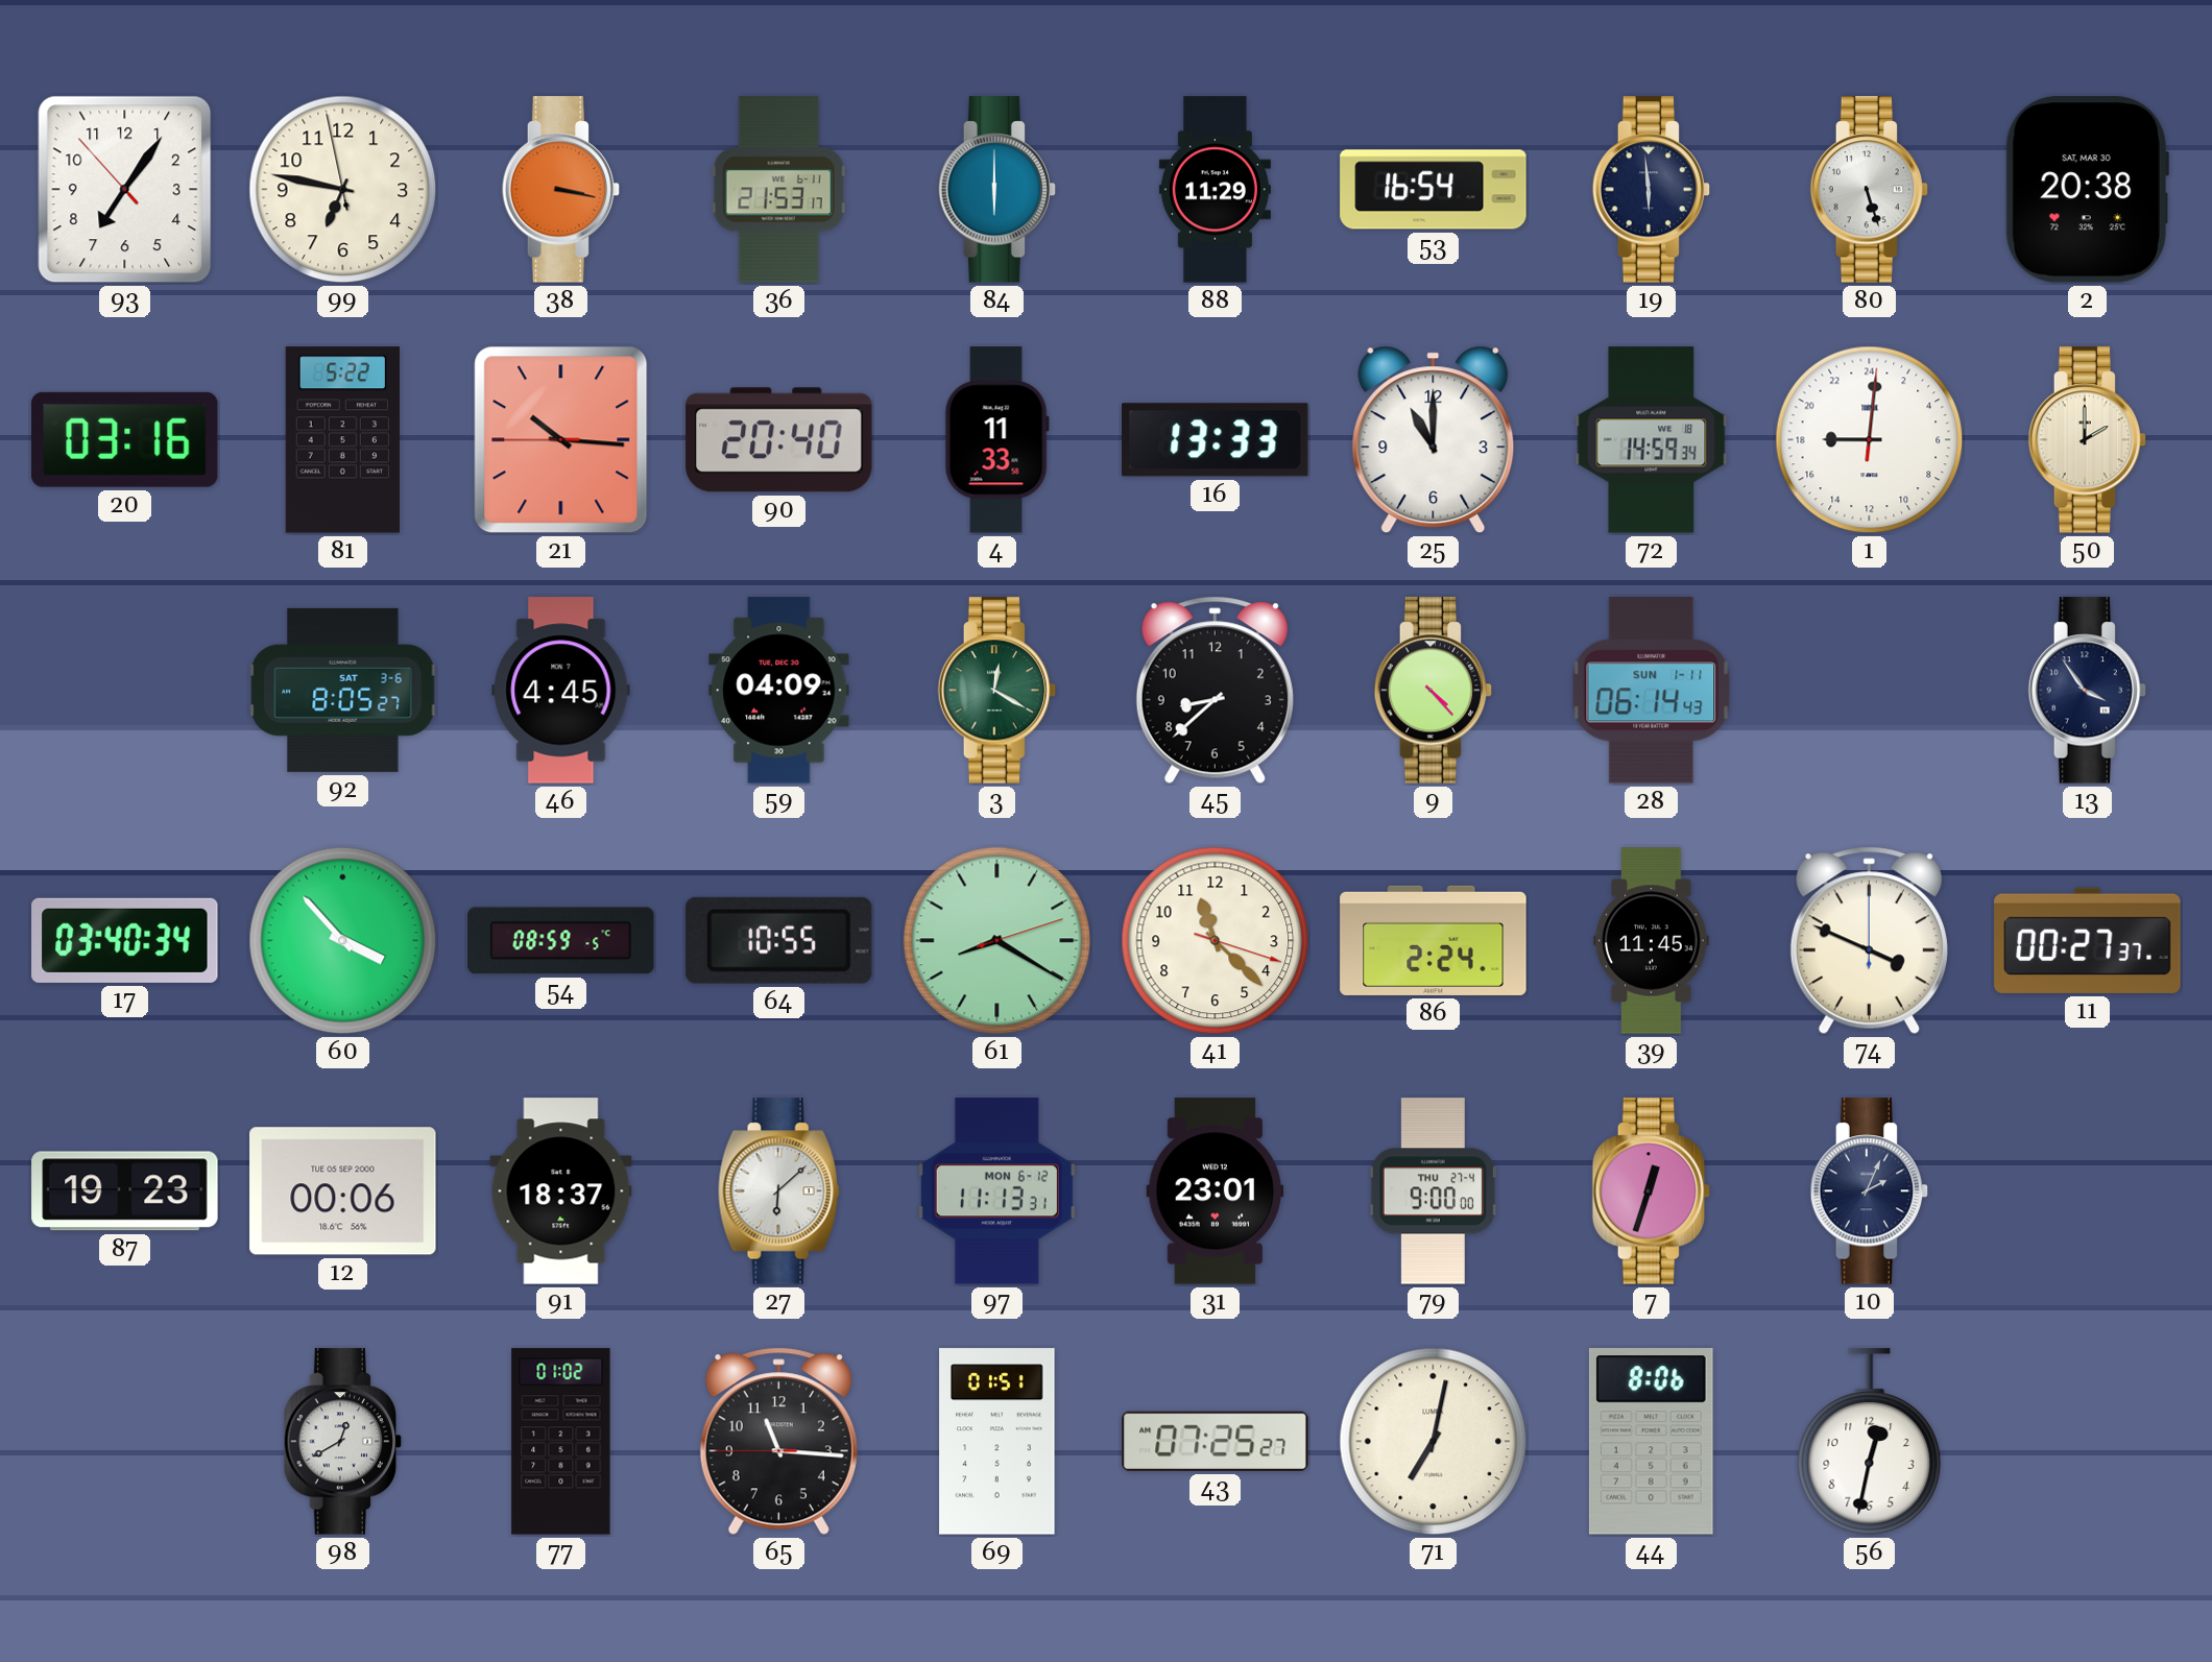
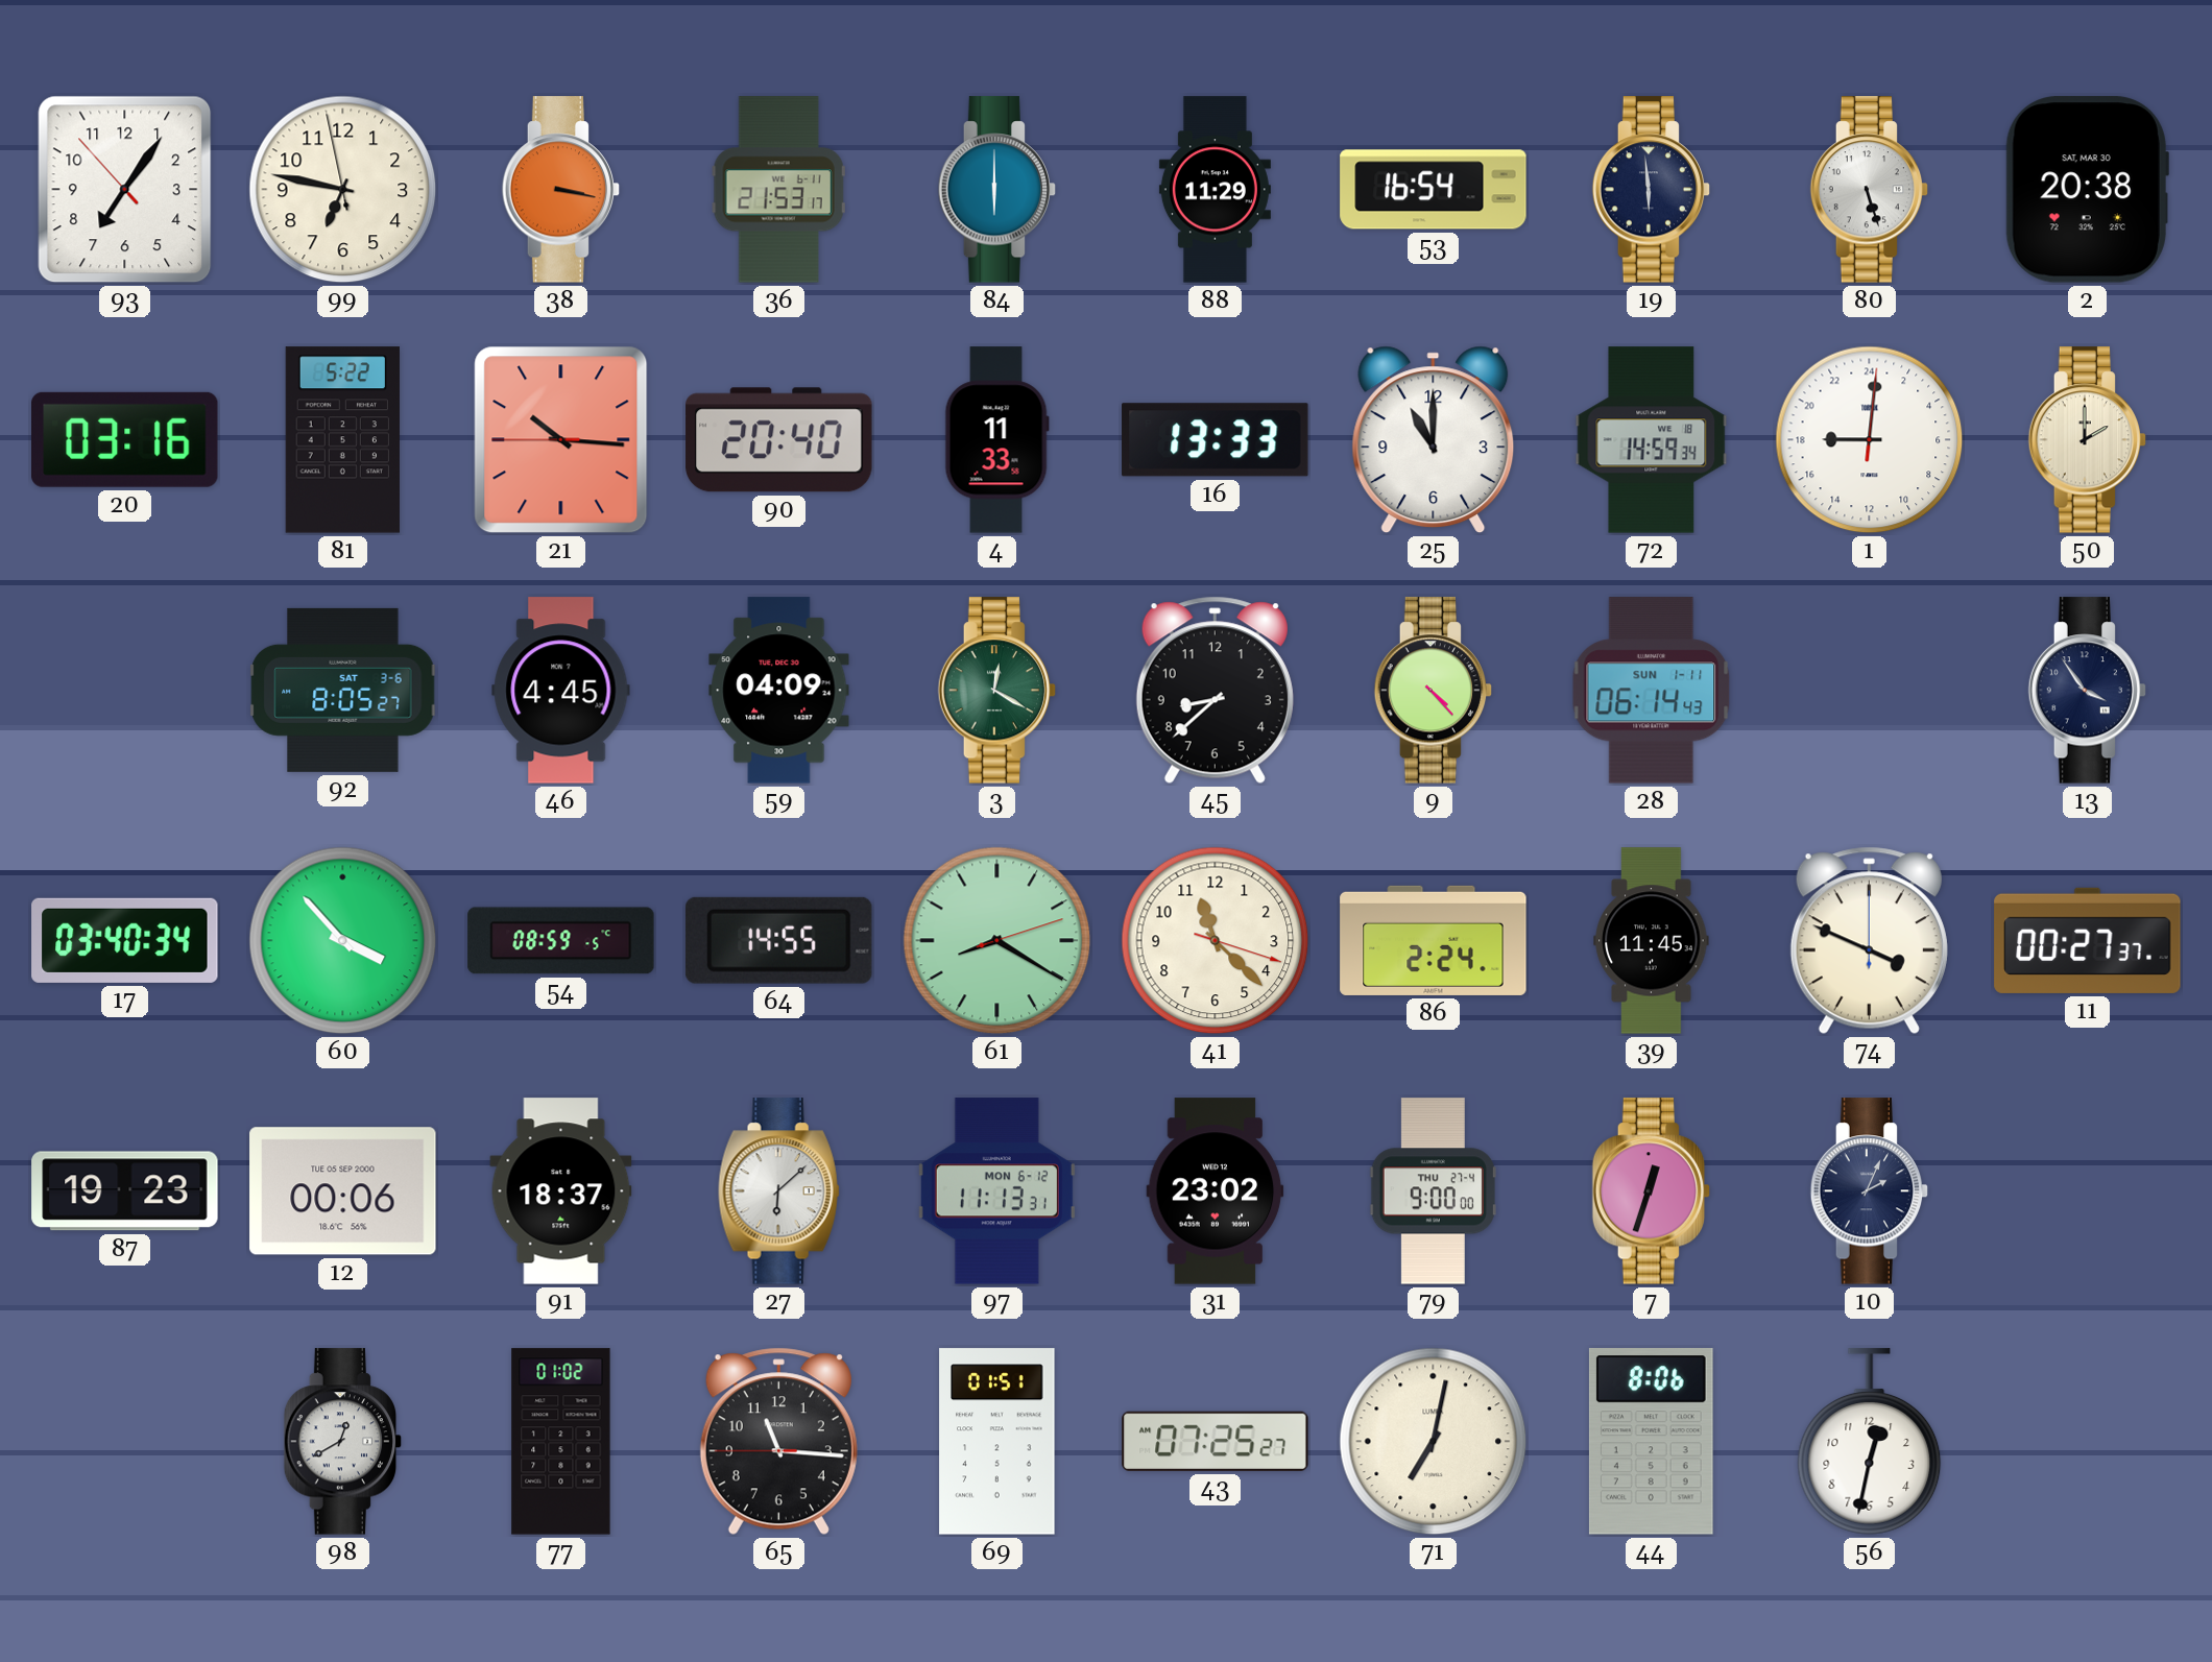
64: 10:55 -> 14:55 (778, 940)
31: 23:01 -> 23:02 (1216, 1191)
